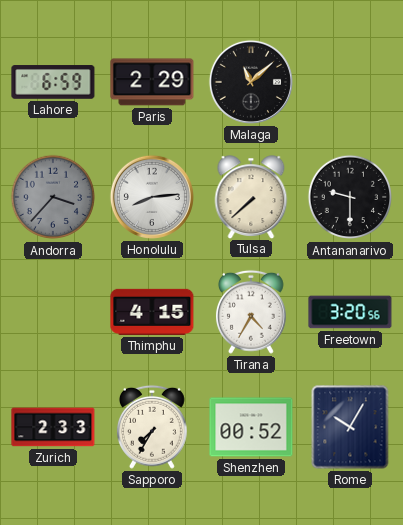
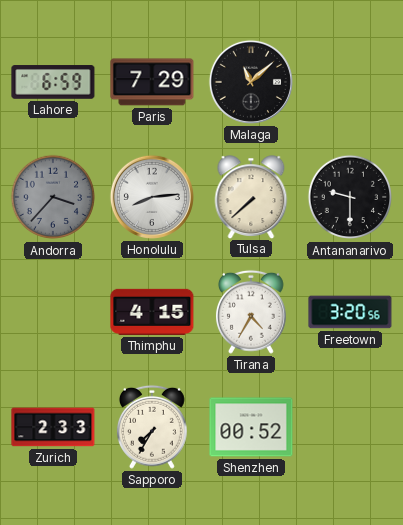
Paris: 2:29 -> 7:29 (152, 82)
Rome: 10:05 -> none (350, 427)
